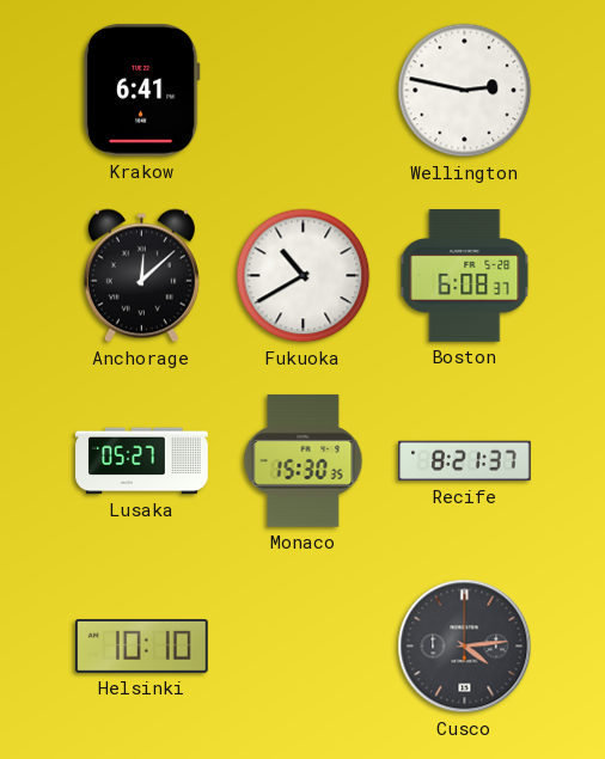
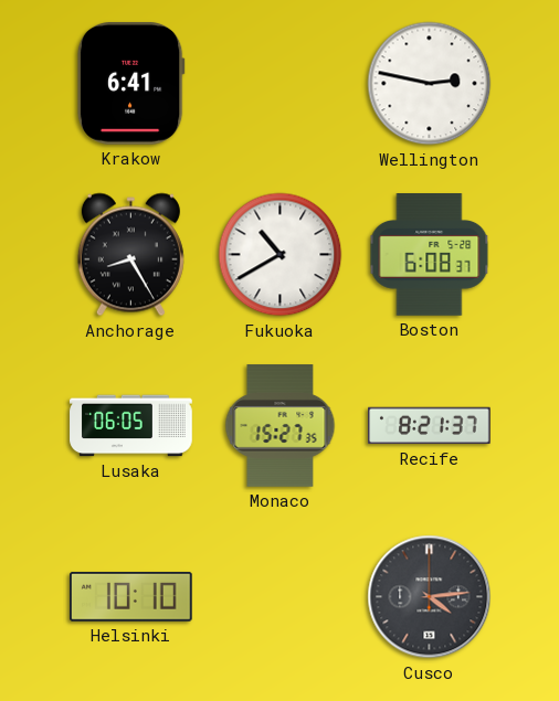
Anchorage: 12:08 -> 8:25 (130, 255)
Lusaka: 05:27 -> 06:05 (131, 426)
Monaco: 15:30 -> 15:27 (281, 426)
